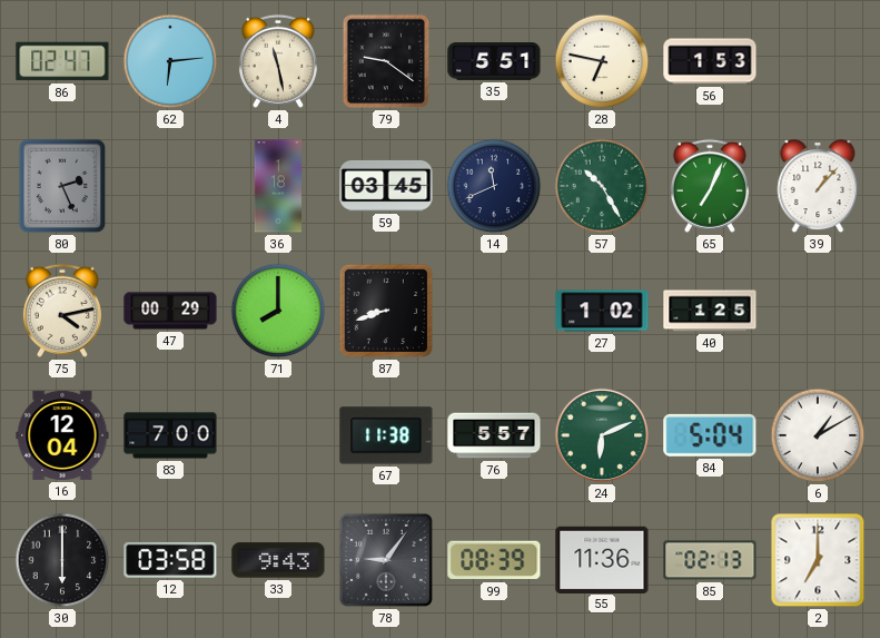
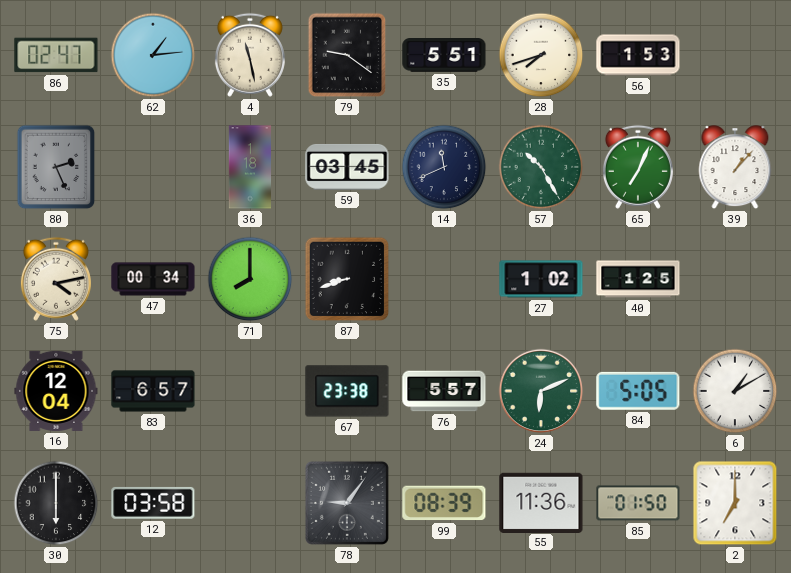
62: 6:14 -> 1:14 (153, 55)
28: 6:47 -> 7:42 (541, 55)
47: 00:29 -> 00:34 (153, 279)
83: 7:00 -> 6:57 (153, 391)
67: 11:38 -> 23:38 (347, 391)
84: 5:04 -> 5:05 (638, 391)
33: 9:43 -> none (278, 560)
85: 02:13 -> 01:50 (638, 503)
